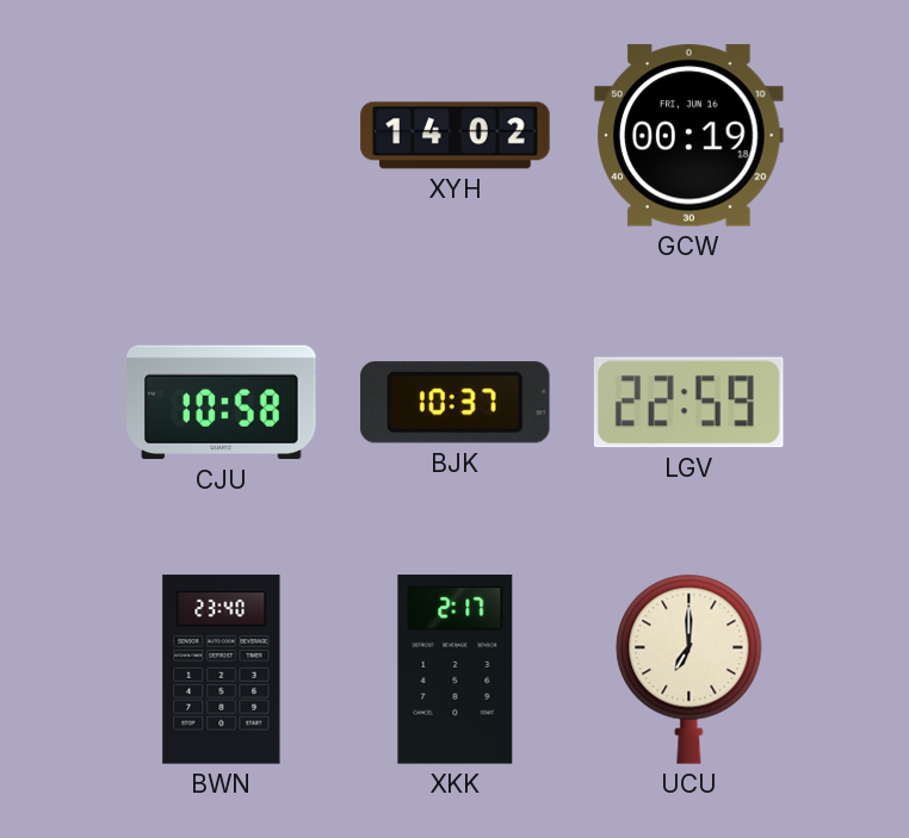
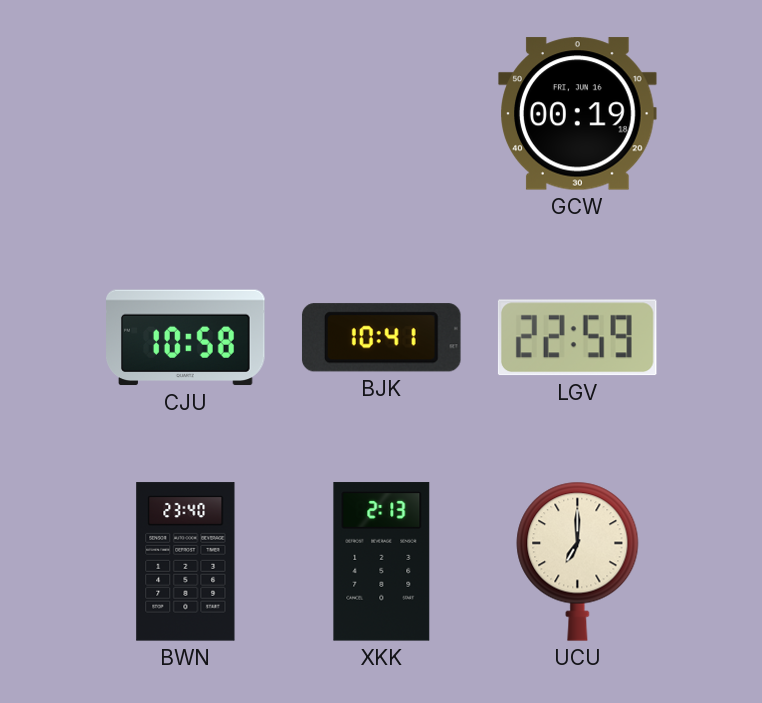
XYH: 14:02 -> none (456, 136)
BJK: 10:37 -> 10:41 (381, 338)
XKK: 2:17 -> 2:13 (382, 562)
